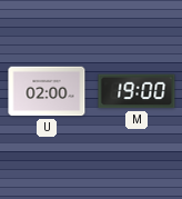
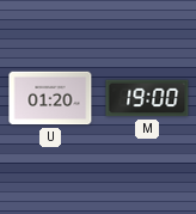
U: 02:00 -> 01:20 (50, 98)
